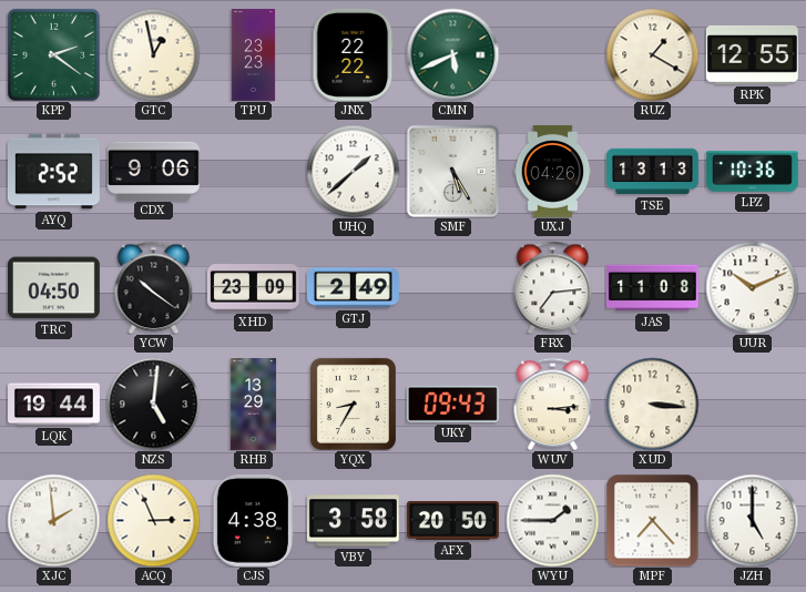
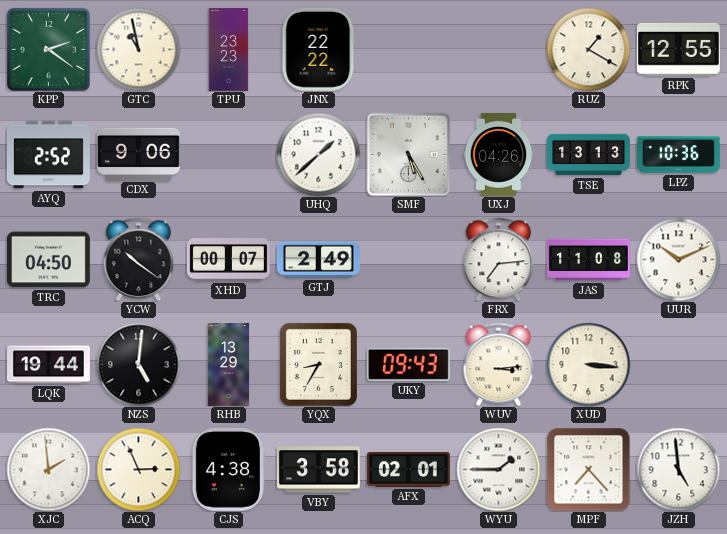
GTC: 12:58 -> 10:58 (138, 49)
CMN: 5:41 -> none (452, 54)
XHD: 23:09 -> 00:07 (228, 260)
AFX: 20:50 -> 02:01 (408, 470)
JZH: 5:00 -> 4:59 (678, 469)
